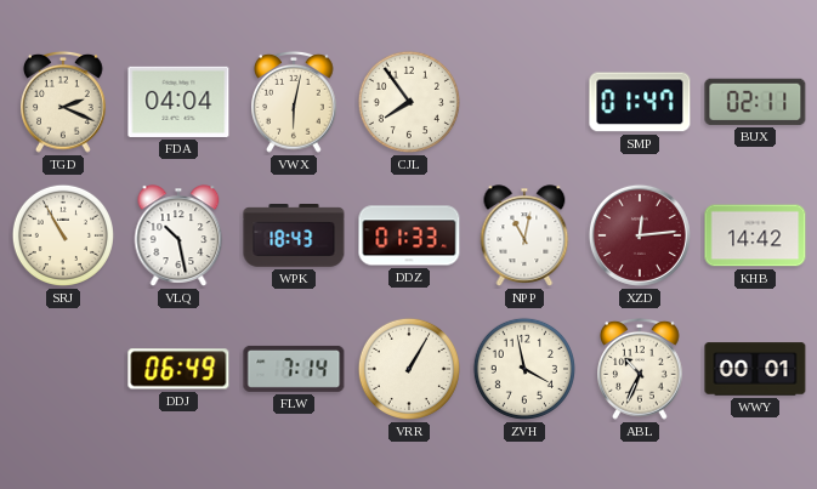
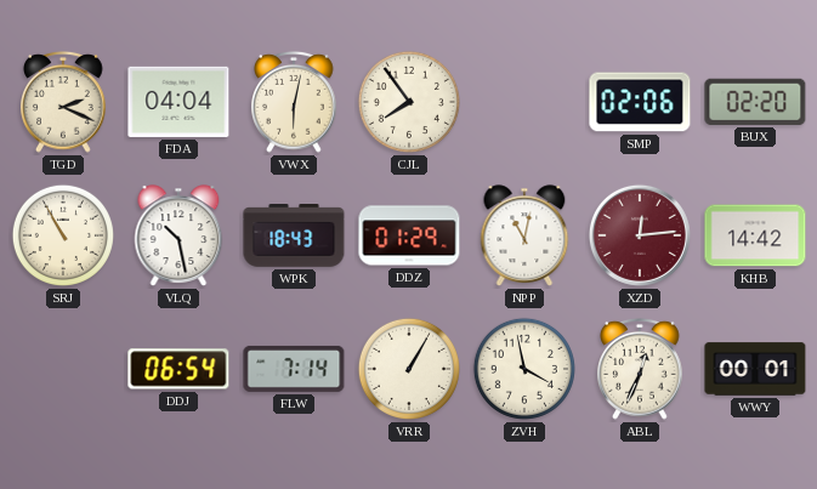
SMP: 01:47 -> 02:06 (640, 102)
BUX: 02:11 -> 02:20 (755, 102)
DDZ: 01:33 -> 01:29 (409, 235)
DDJ: 06:49 -> 06:54 (178, 369)
ABL: 10:34 -> 12:34 (641, 369)
